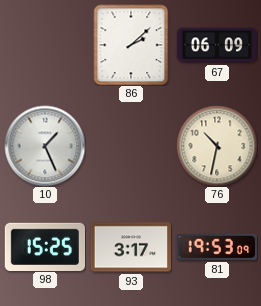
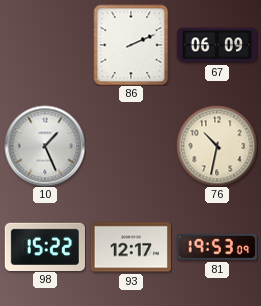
86: 2:08 -> 2:11 (131, 45)
98: 15:25 -> 15:22 (44, 246)
93: 3:17 -> 12:17 (130, 247)
